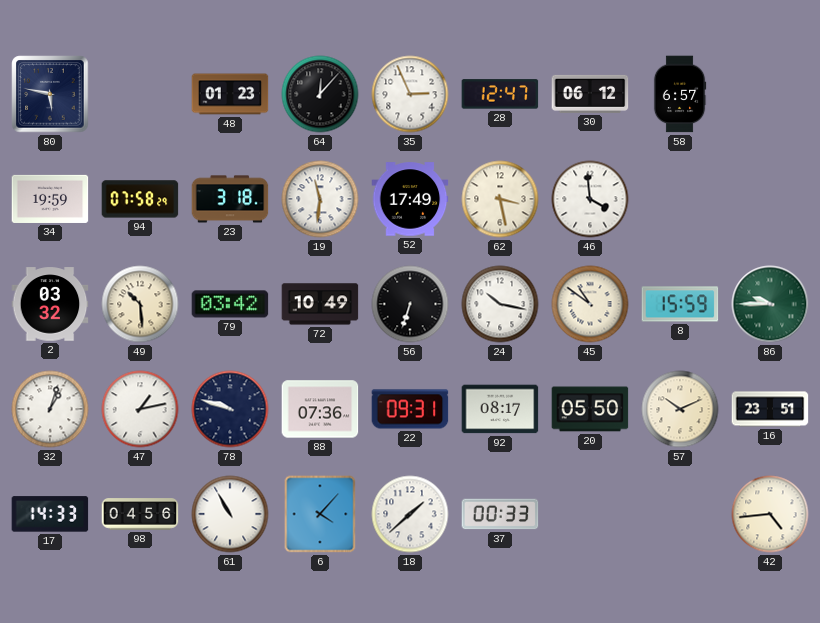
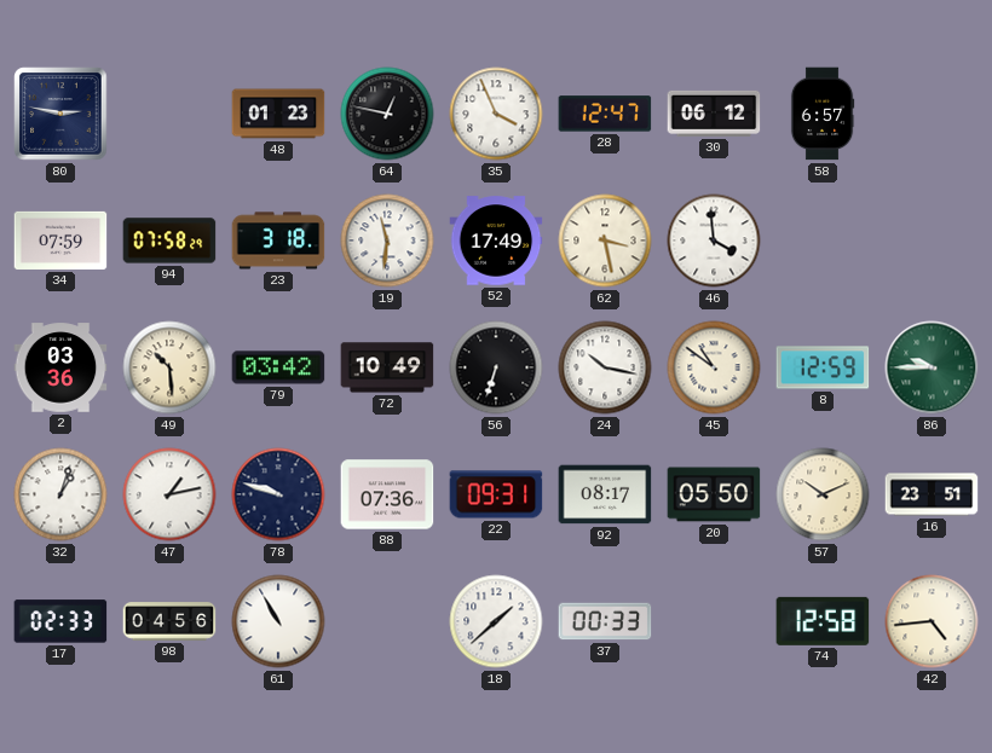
80: 5:47 -> 2:47 (60, 114)
64: 12:07 -> 12:47 (387, 114)
35: 2:56 -> 3:56 (496, 114)
34: 19:59 -> 07:59 (60, 241)
2: 03:32 -> 03:36 (60, 367)
8: 15:59 -> 12:59 (823, 367)
17: 14:33 -> 02:33 (60, 621)
6: 4:07 -> none (320, 514)
74: none -> 12:58 (823, 621)
